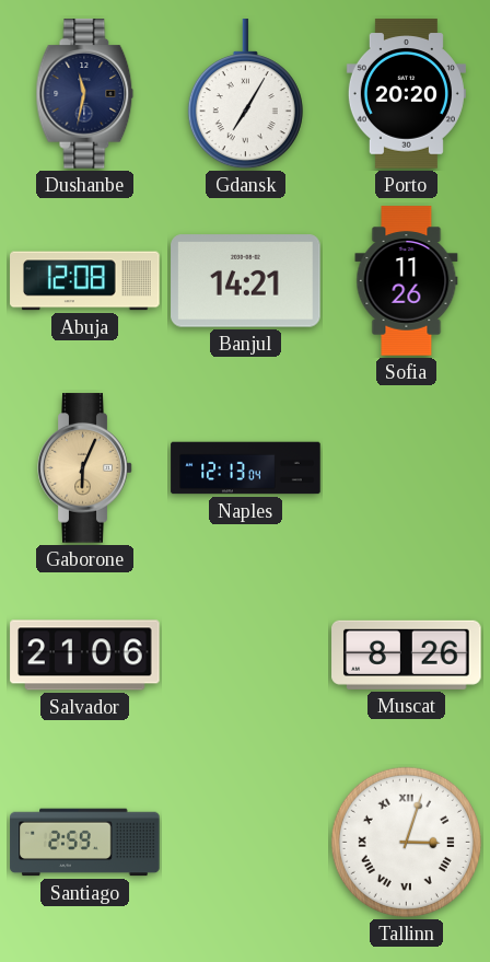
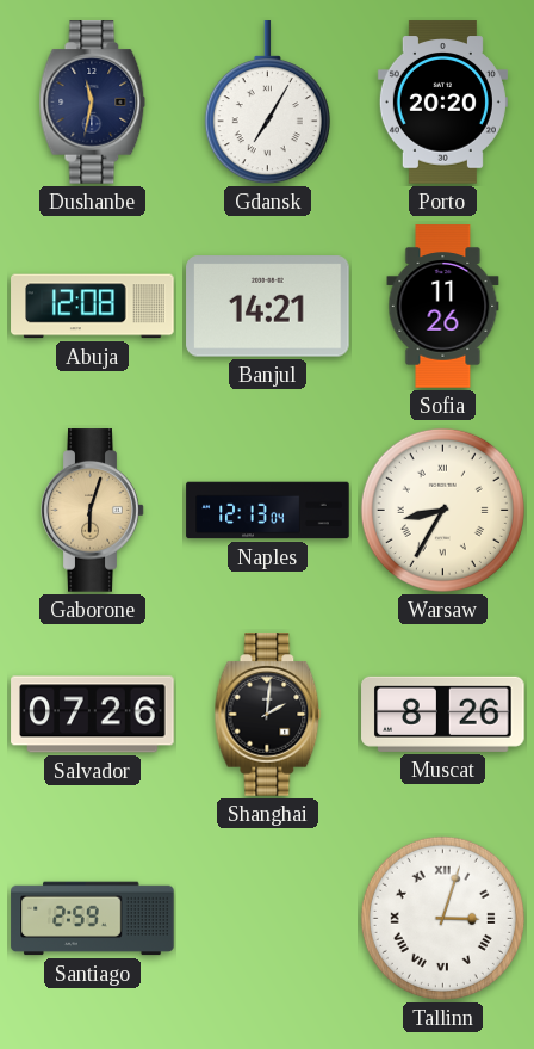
Gaborone: 6:04 -> 6:03 (93, 511)
Warsaw: none -> 8:35 (442, 510)
Salvador: 21:06 -> 07:26 (93, 715)
Shanghai: none -> 2:01 (268, 715)
